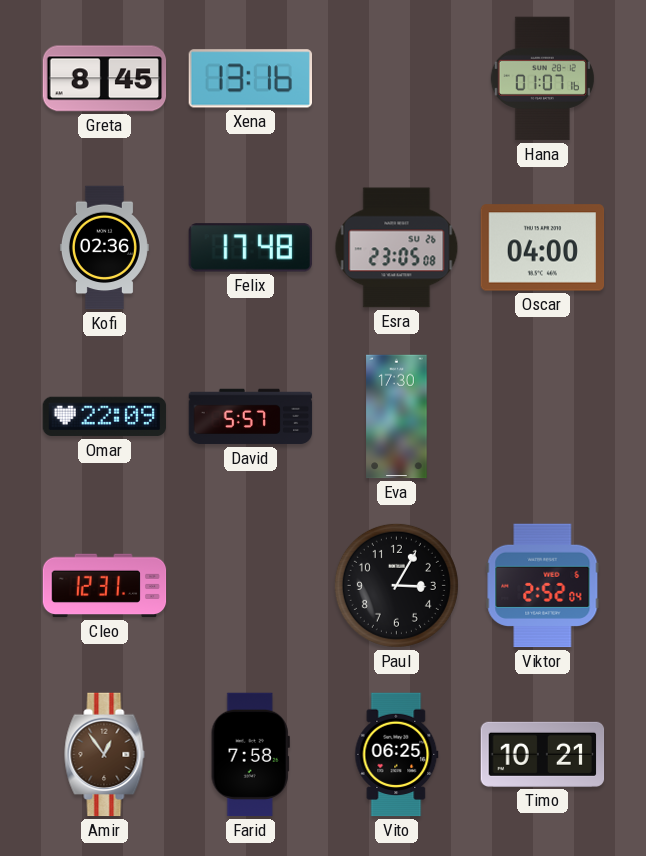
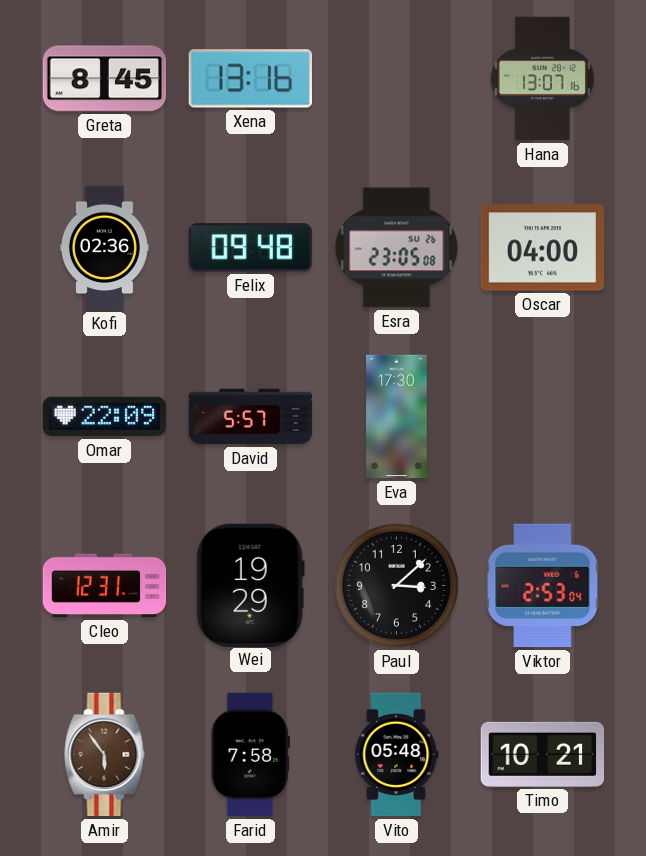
Hana: 01:07 -> 13:07 (542, 79)
Felix: 17:48 -> 09:48 (250, 248)
Wei: none -> 19:29 (250, 585)
Paul: 3:05 -> 3:08 (396, 585)
Viktor: 2:52 -> 2:53 (543, 586)
Amir: 12:54 -> 5:54 (105, 755)
Vito: 06:25 -> 05:48 (397, 755)
